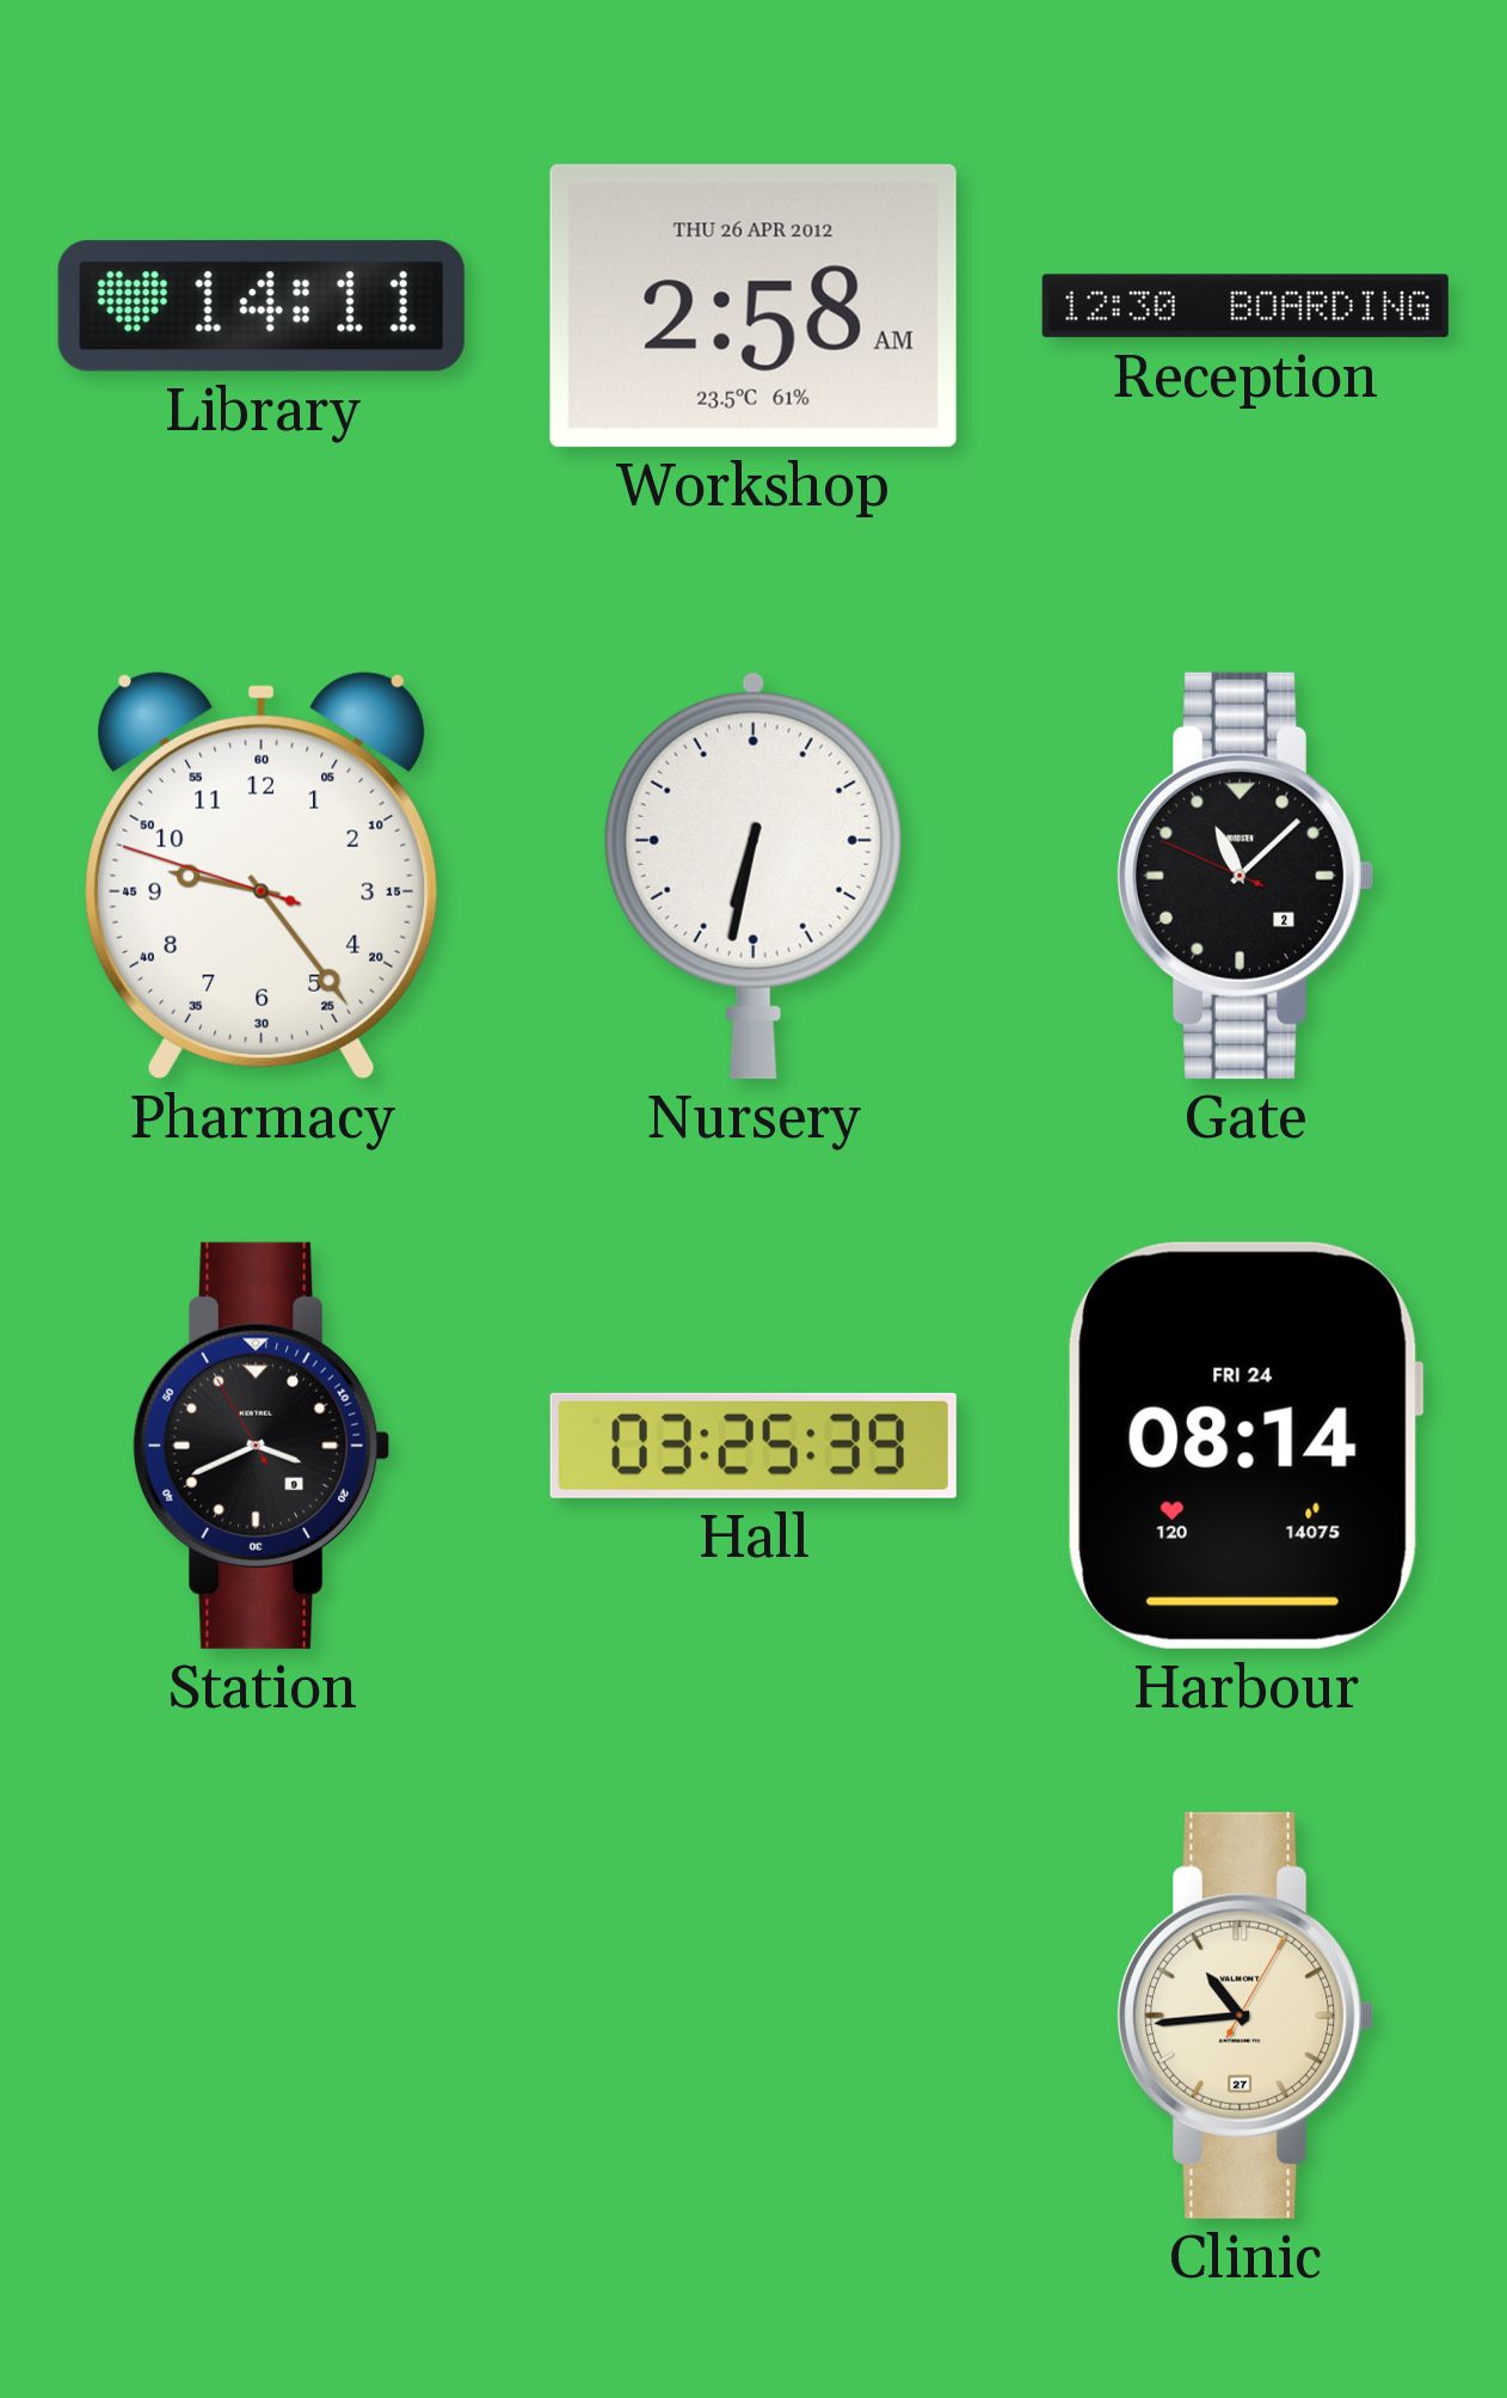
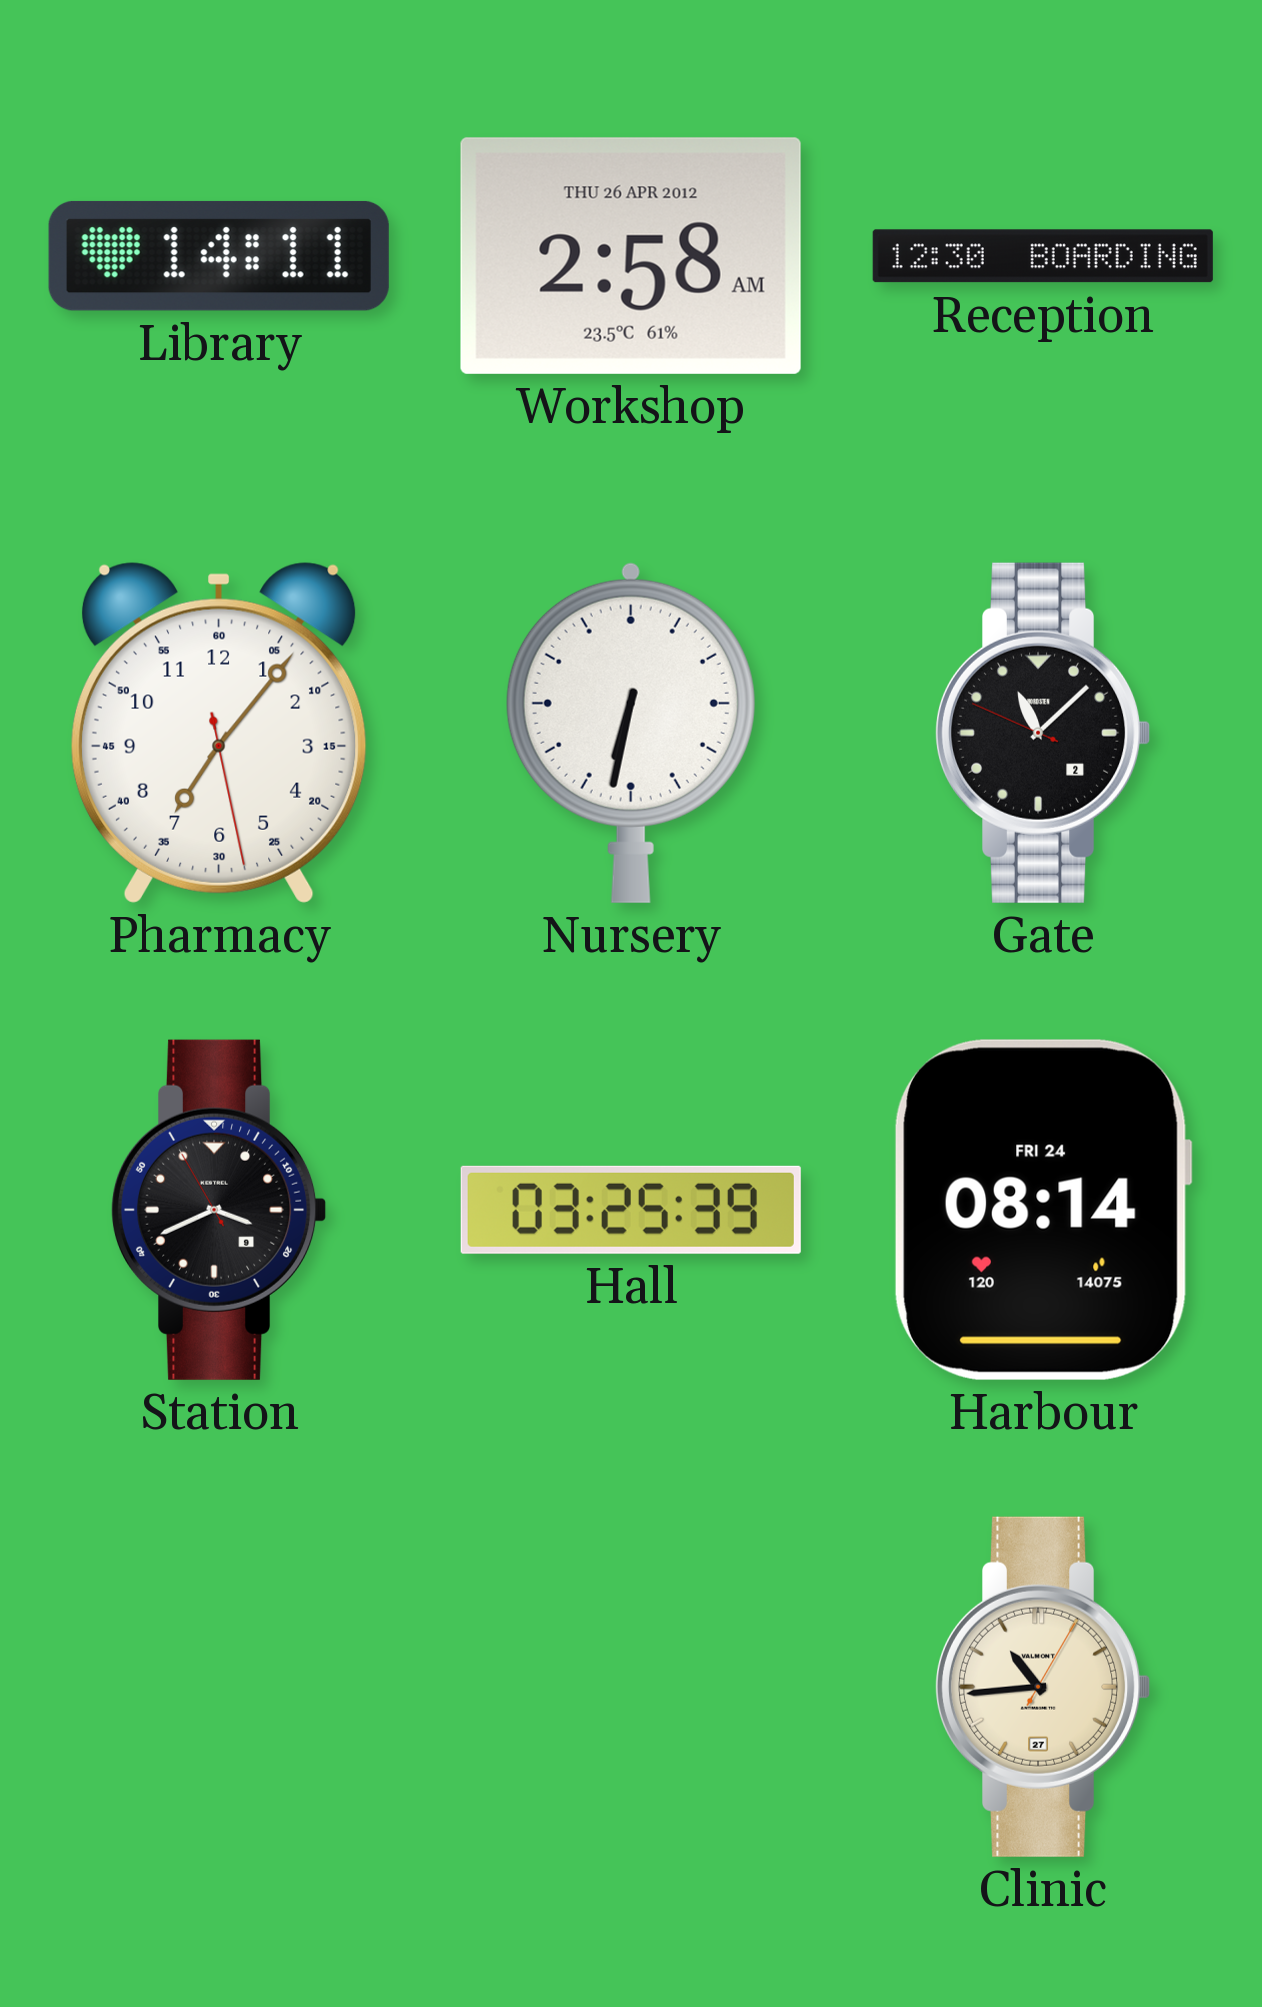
Pharmacy: 9:23 -> 7:06 (219, 733)
